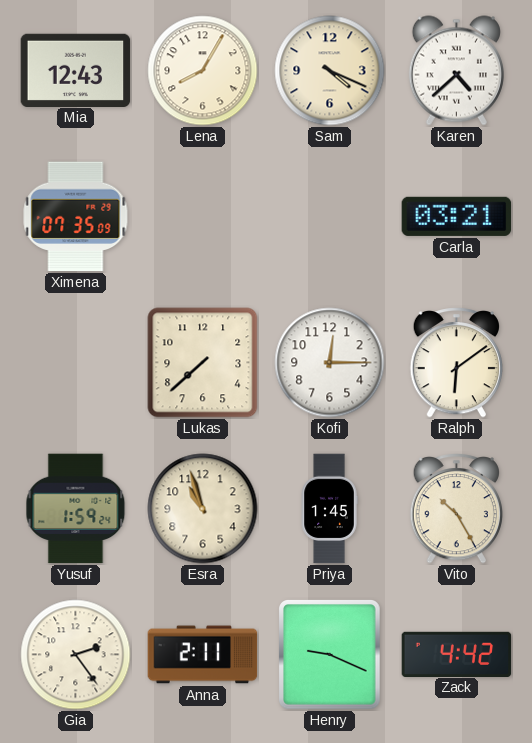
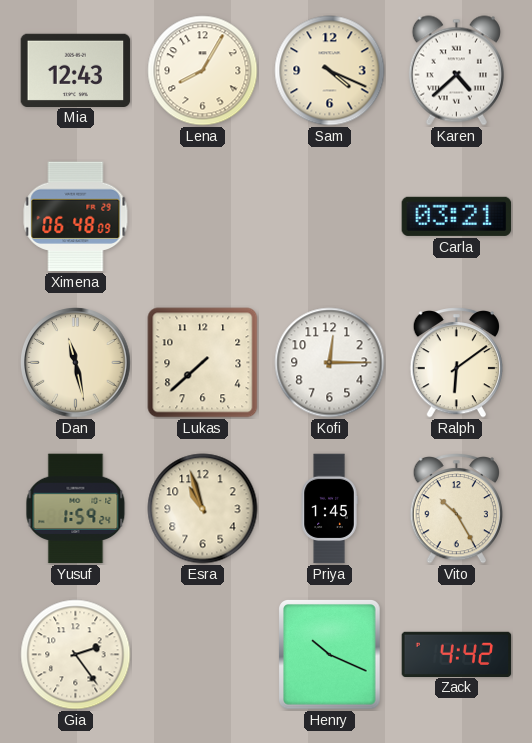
Ximena: 07:35 -> 06:48 (76, 217)
Dan: none -> 11:28 (76, 363)
Anna: 2:11 -> none (203, 655)
Henry: 9:19 -> 10:19 (330, 655)
